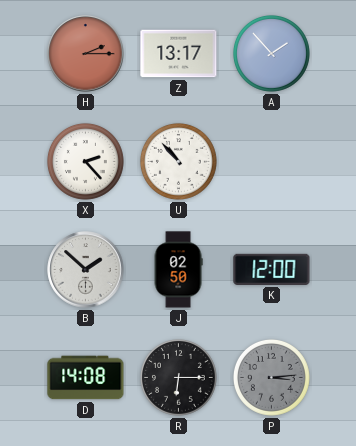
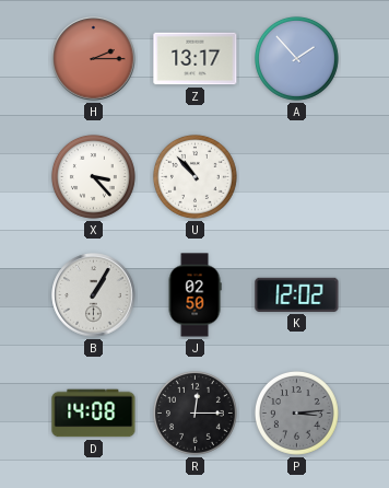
X: 2:23 -> 3:23 (93, 176)
B: 1:52 -> 1:05 (94, 295)
K: 12:00 -> 12:02 (297, 294)
R: 6:15 -> 12:15 (194, 413)
